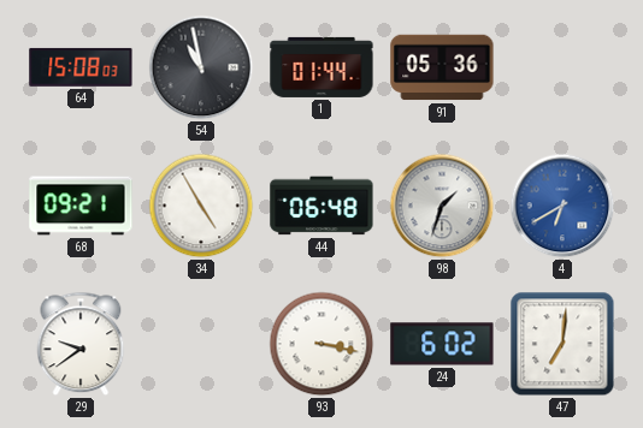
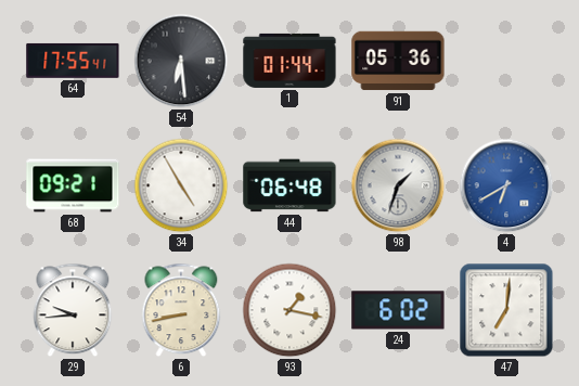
64: 15:08 -> 17:55 (73, 61)
54: 10:58 -> 6:29 (181, 61)
29: 9:39 -> 9:44 (73, 310)
6: none -> 8:43 (181, 310)
93: 3:17 -> 1:17 (289, 310)
